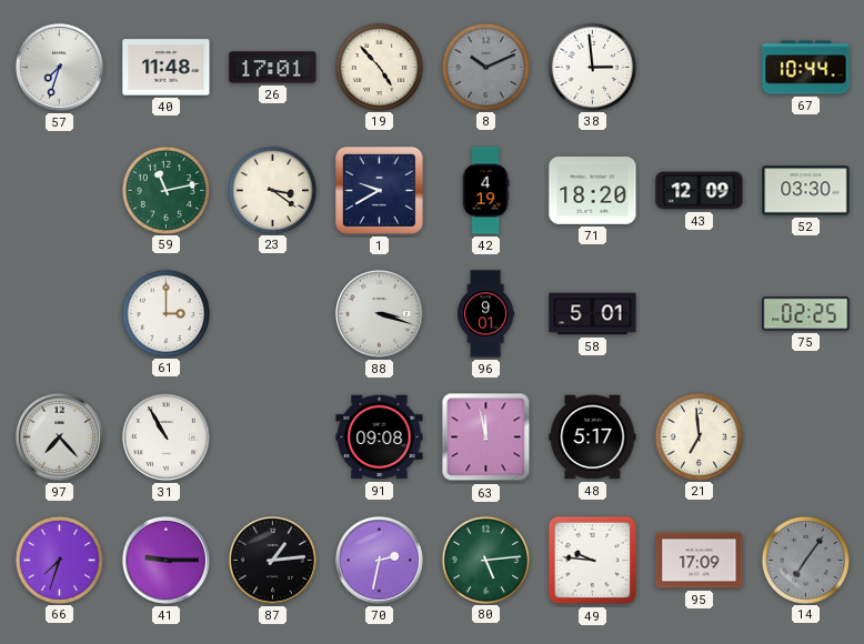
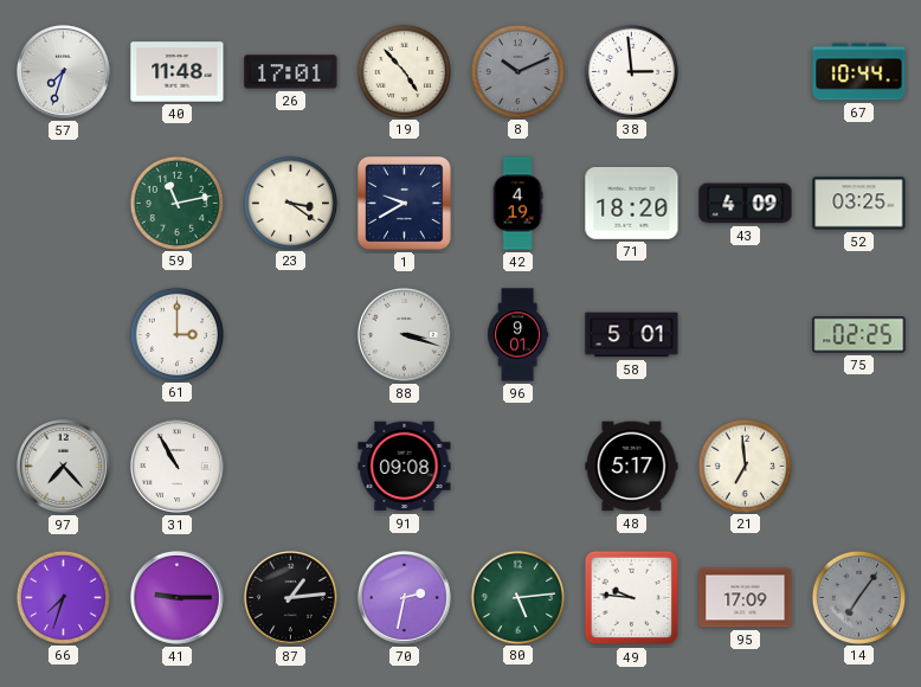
43: 12:09 -> 4:09 (746, 204)
52: 03:30 -> 03:25 (859, 204)
63: 11:58 -> none (486, 437)
